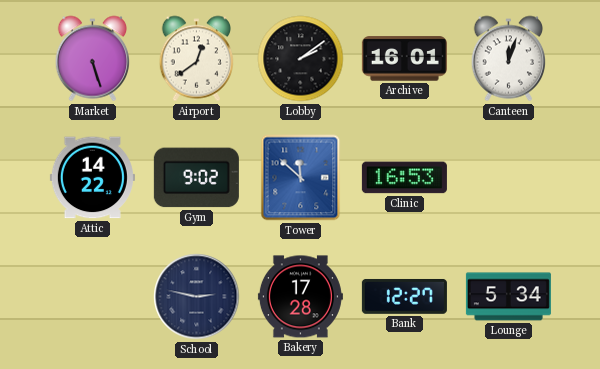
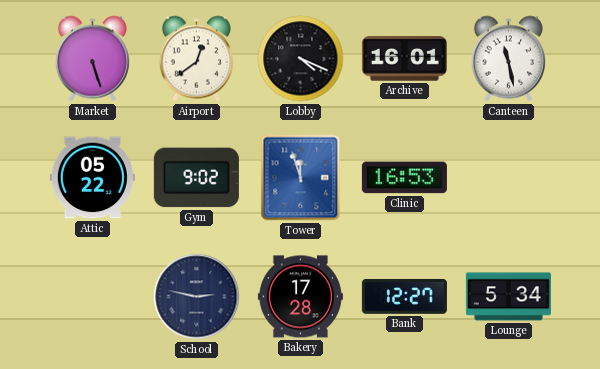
Lobby: 2:09 -> 4:19 (301, 59)
Canteen: 12:03 -> 11:28 (508, 59)
Attic: 14:22 -> 05:22 (92, 178)
Tower: 11:52 -> 11:57 (301, 178)
